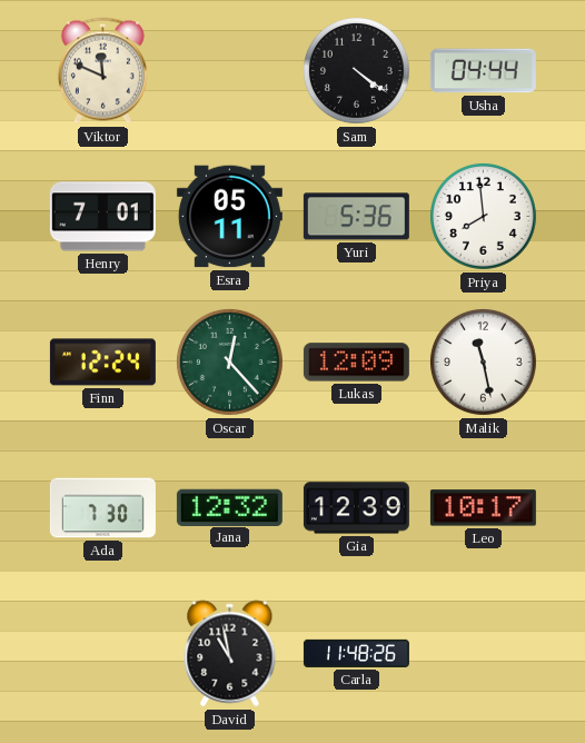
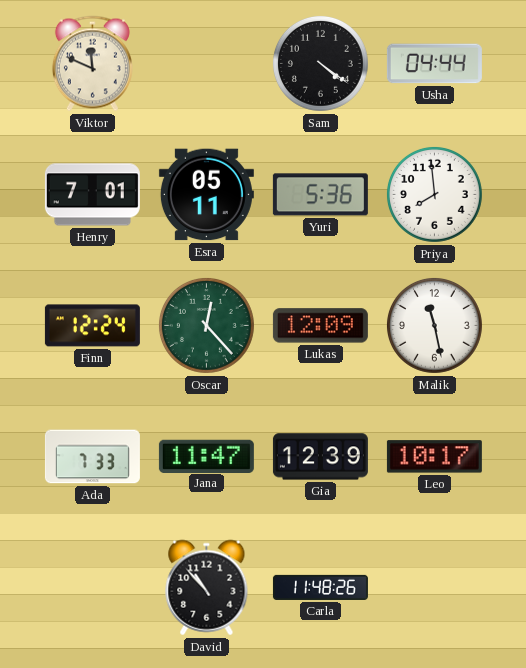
Ada: 7:30 -> 7:33 (92, 457)
Jana: 12:32 -> 11:47 (206, 456)
David: 10:58 -> 10:53 (207, 588)
